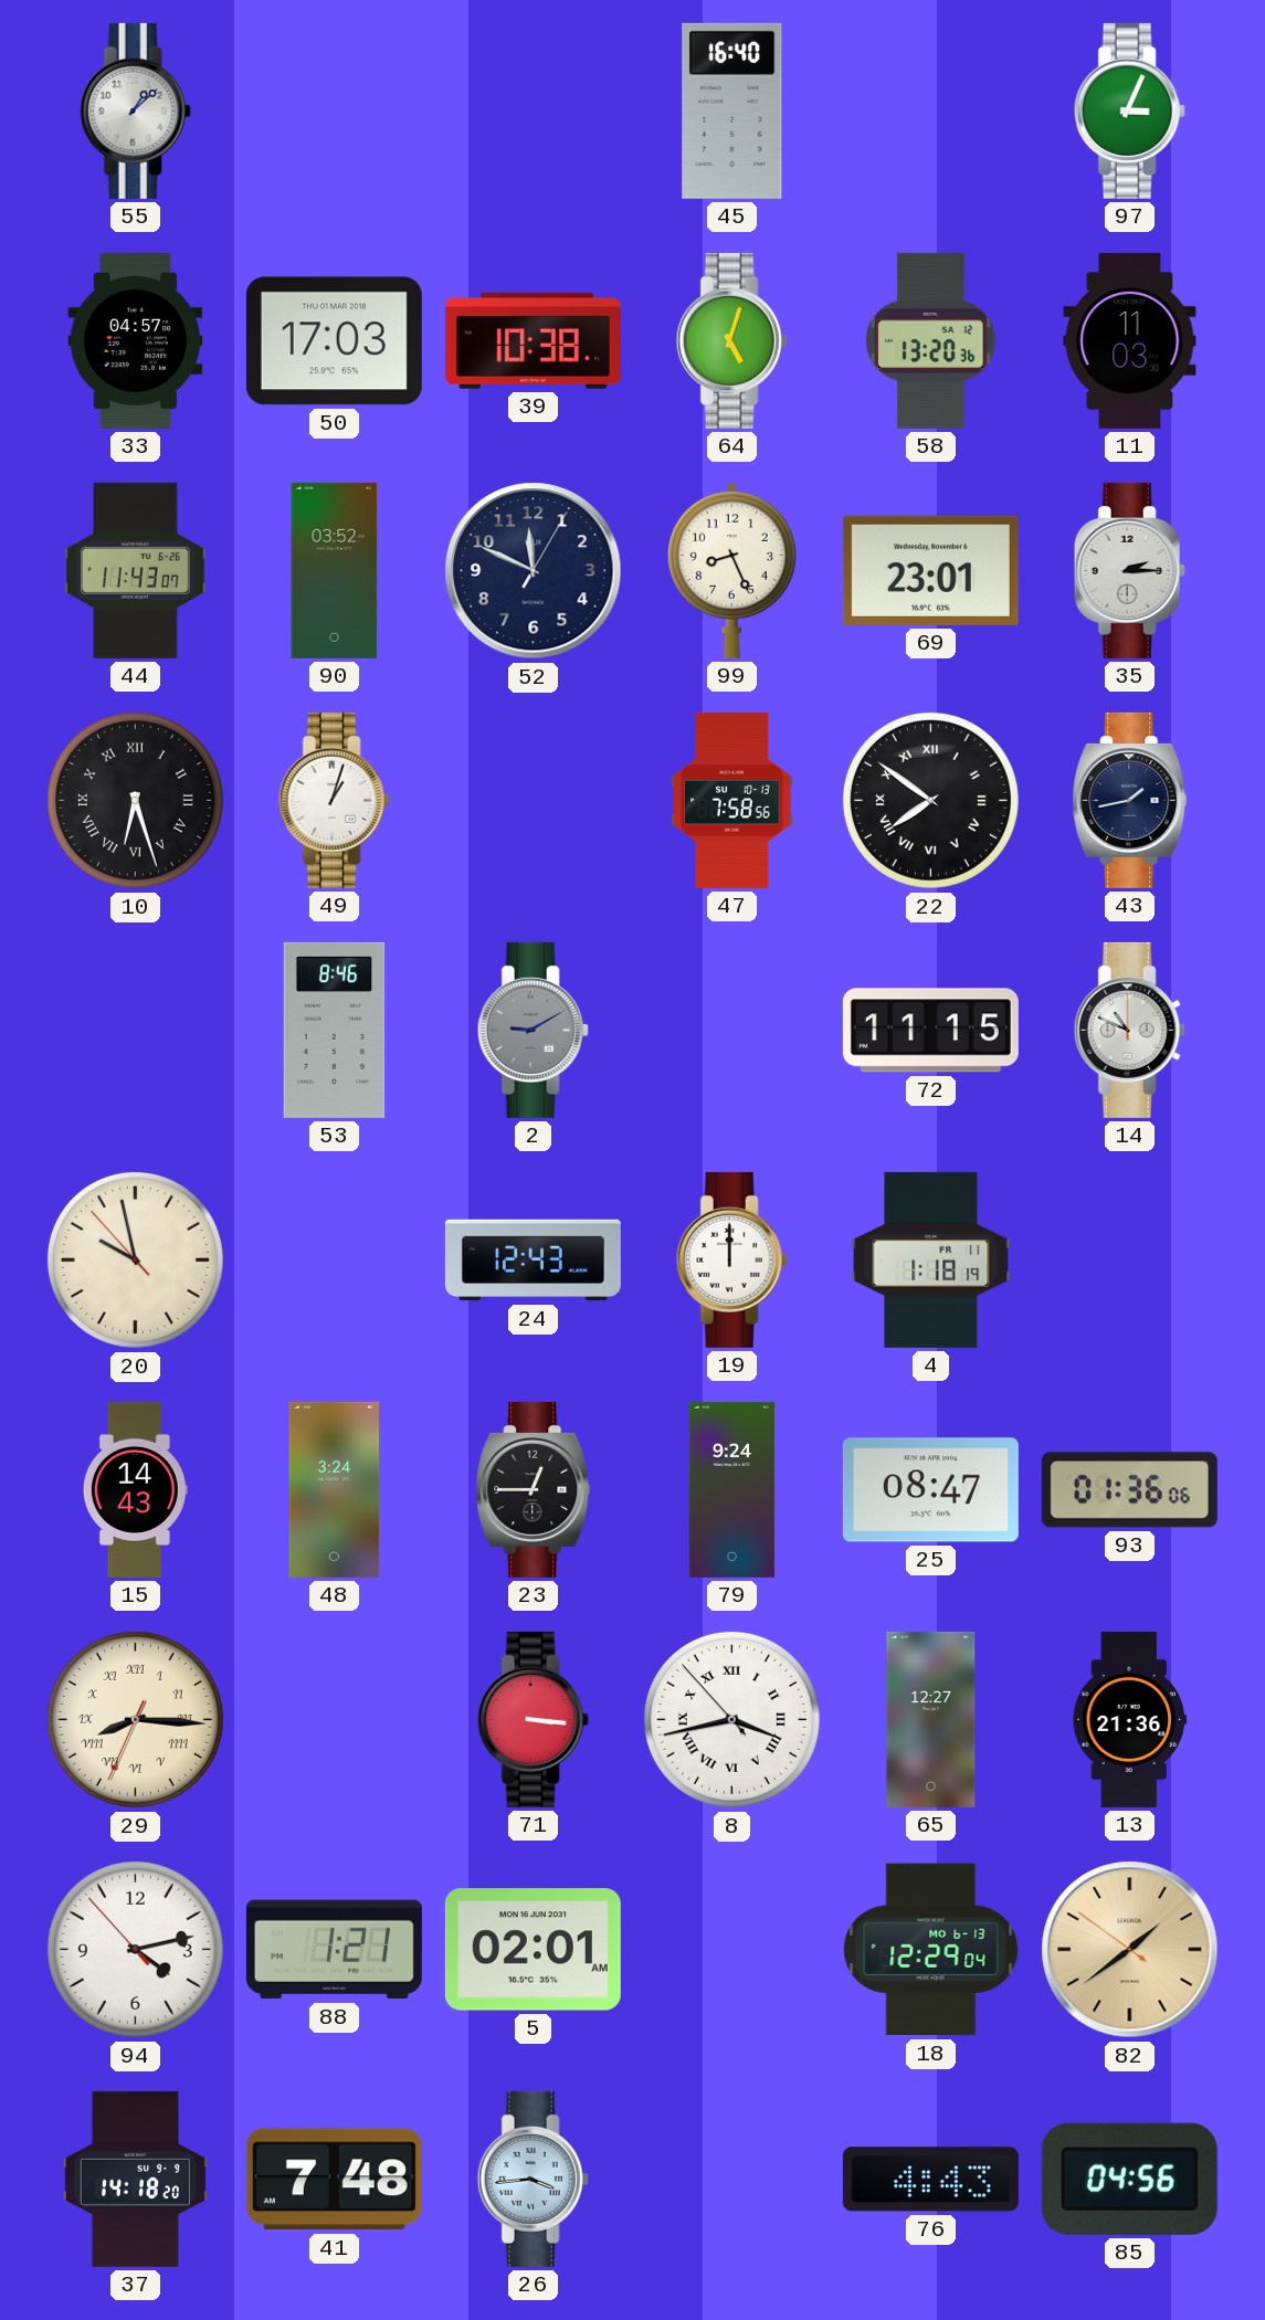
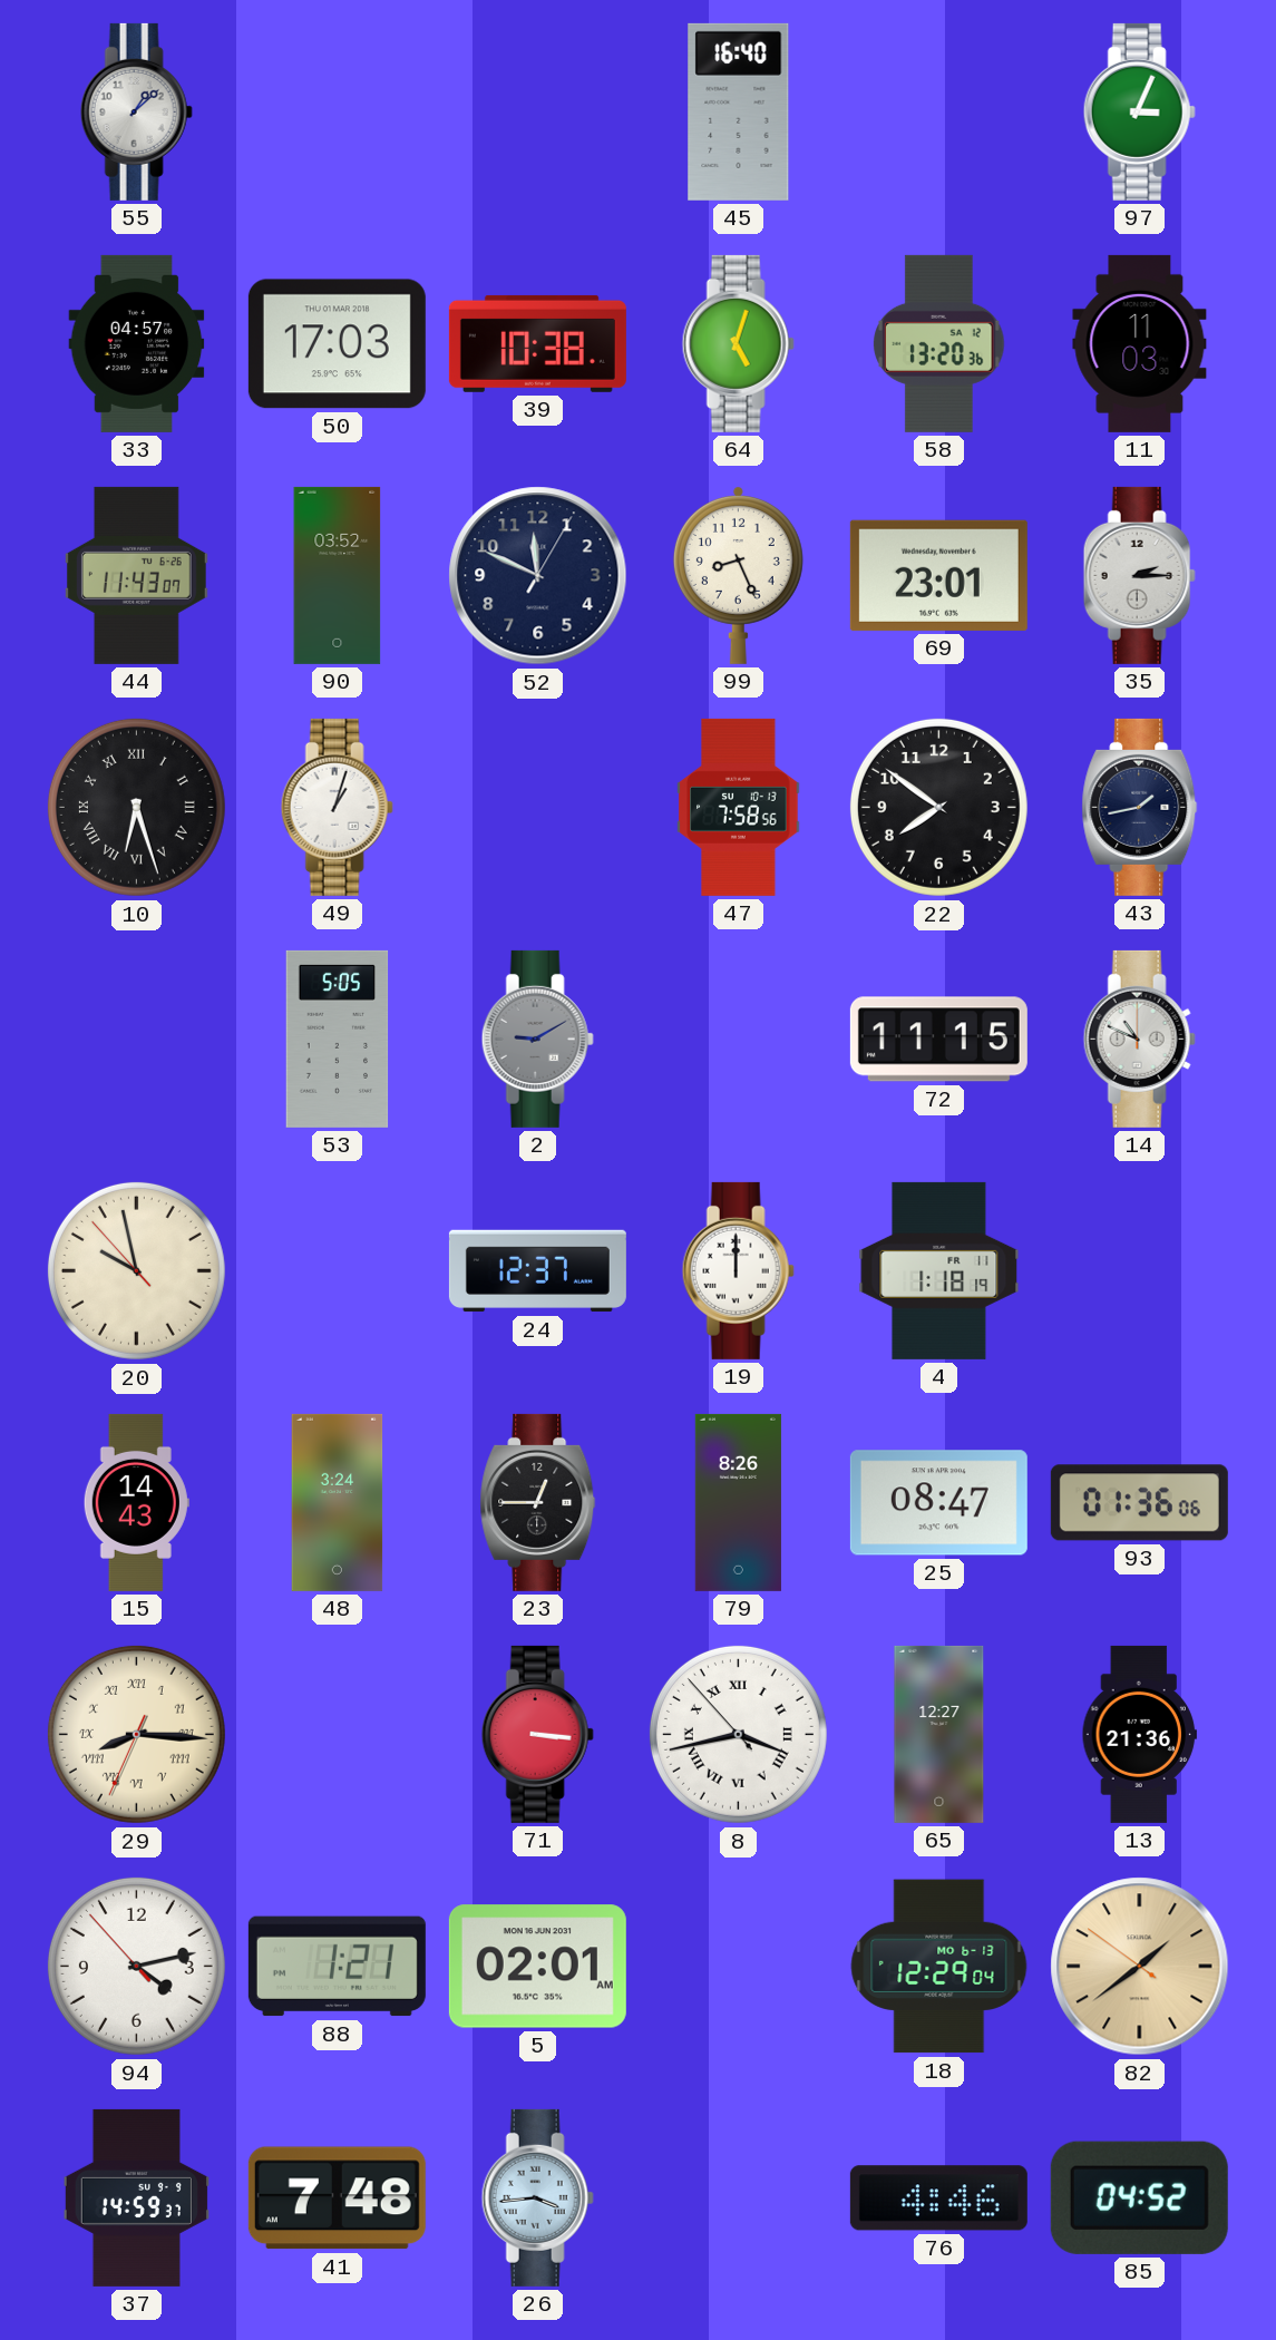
22 numerals: Roman -> Arabic (938, 807)
53: 8:46 -> 5:05 (338, 1039)
24: 12:43 -> 12:37 (537, 1271)
79: 9:24 -> 8:26 (738, 1502)
37: 14:18 -> 14:59 (136, 2197)
76: 4:43 -> 4:46 (938, 2198)
85: 04:56 -> 04:52 (1139, 2197)
